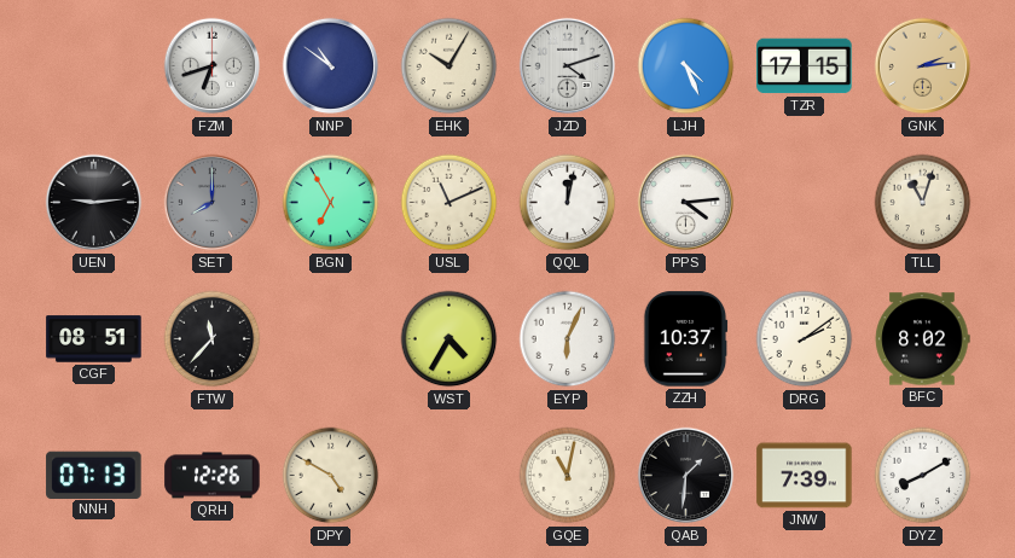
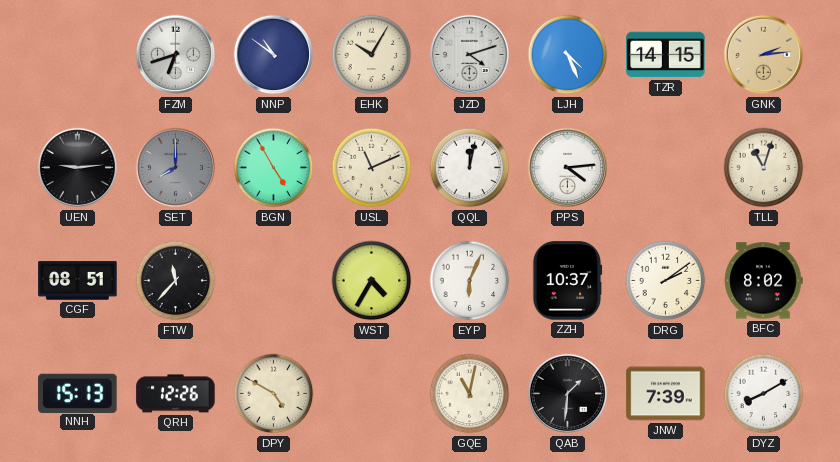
TZR: 17:15 -> 14:15 (666, 55)
BGN: 6:55 -> 4:55 (274, 168)
NNH: 07:13 -> 15:13 (78, 393)
